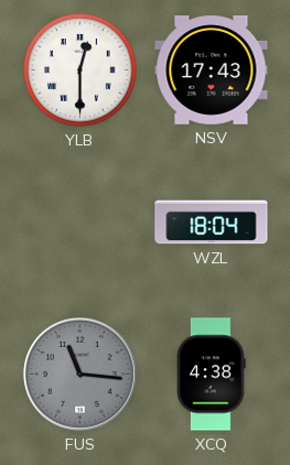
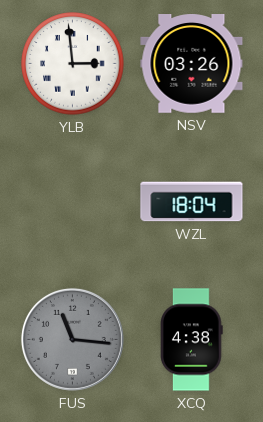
YLB: 12:30 -> 2:59 (73, 64)
NSV: 17:43 -> 03:26 (192, 64)
